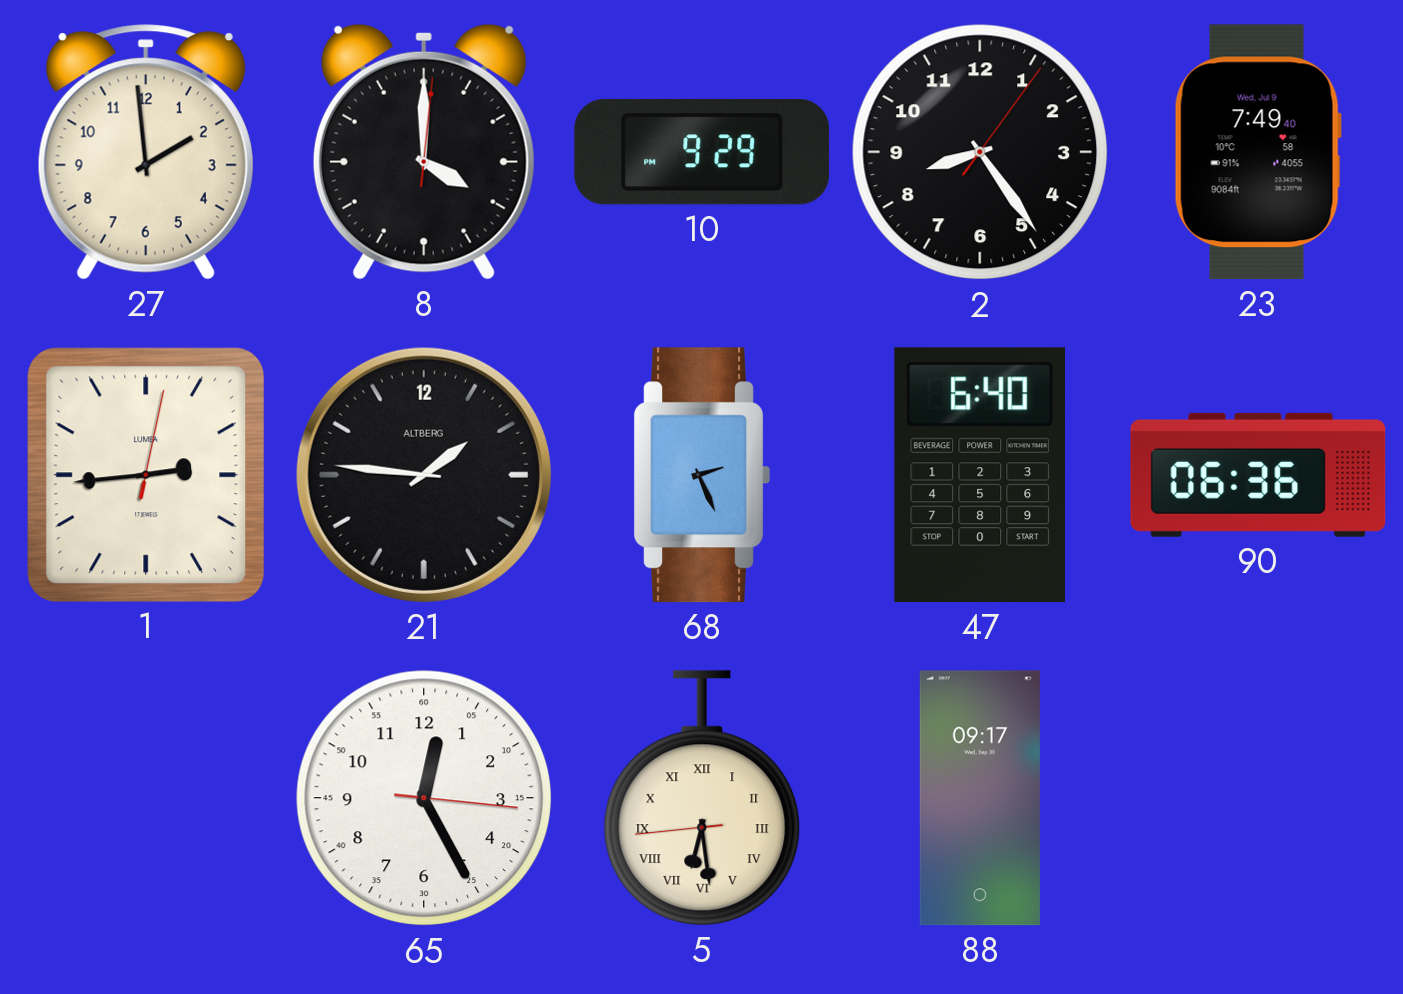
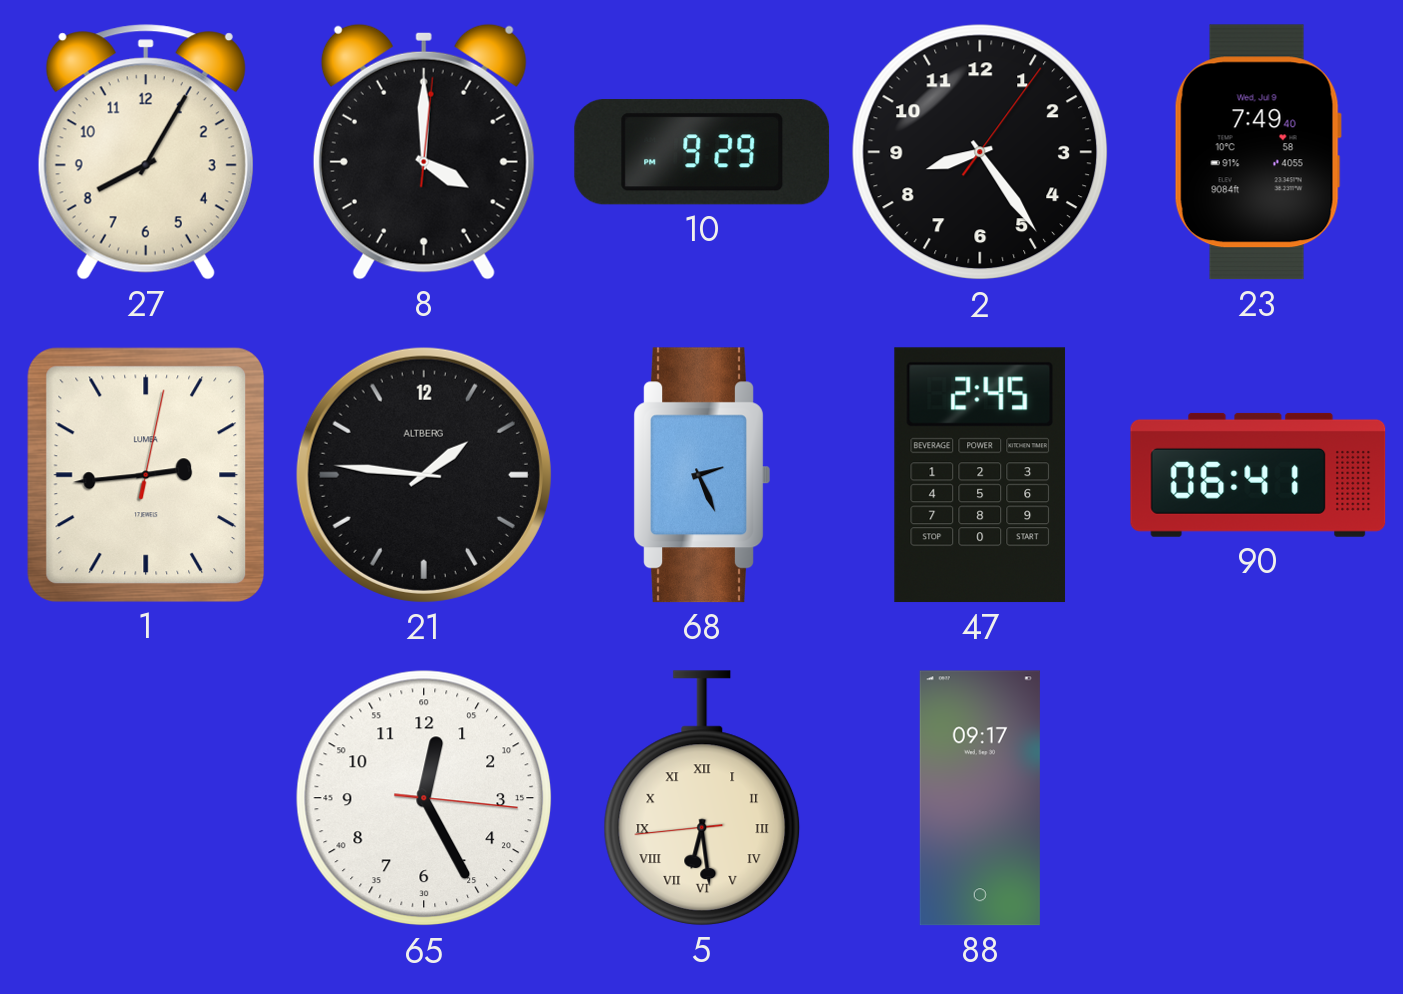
27: 1:59 -> 8:05 (146, 152)
47: 6:40 -> 2:45 (980, 475)
90: 06:36 -> 06:41 (1258, 475)
